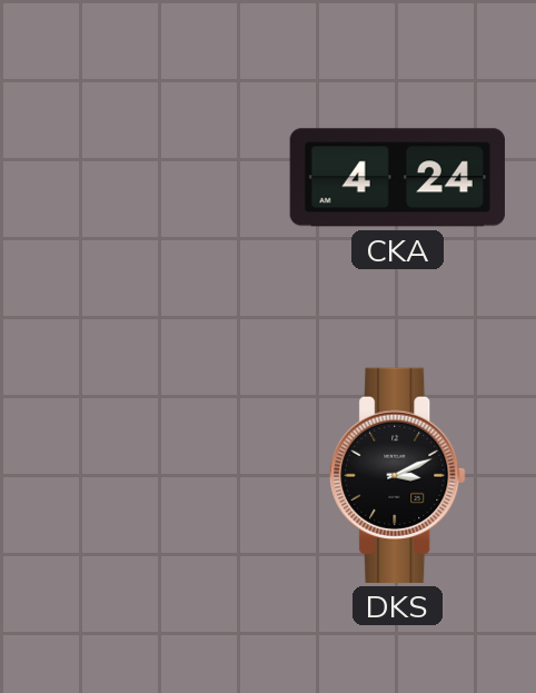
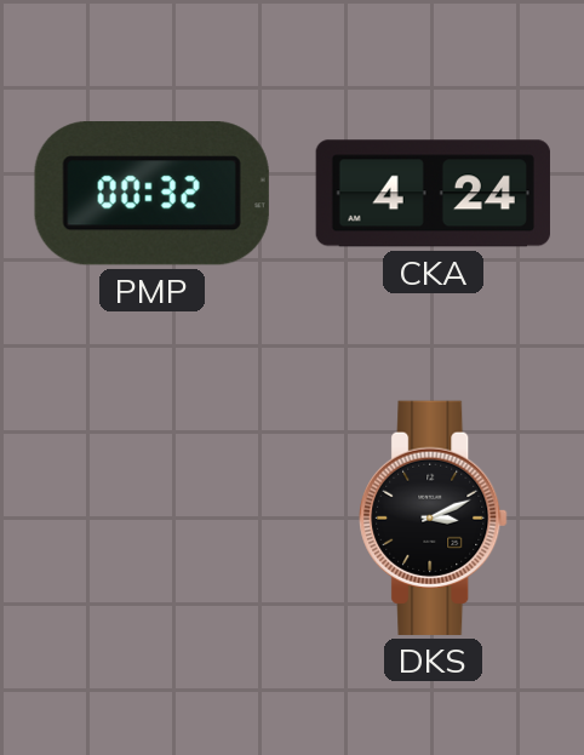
PMP: none -> 00:32 (151, 194)
